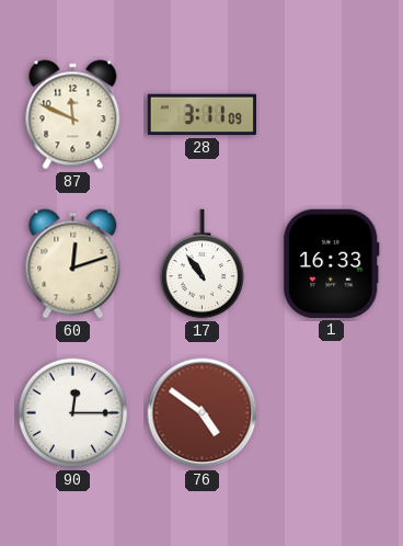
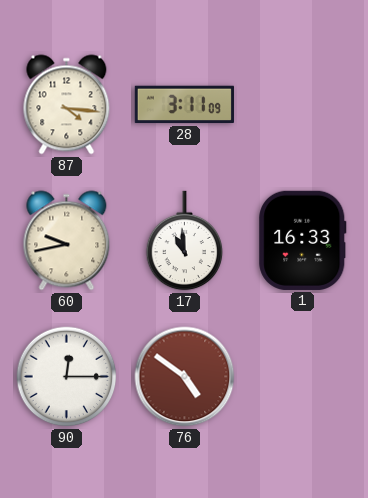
87: 11:49 -> 4:16 (67, 105)
60: 12:12 -> 9:43 (67, 241)
17: 10:54 -> 10:59 (185, 241)
